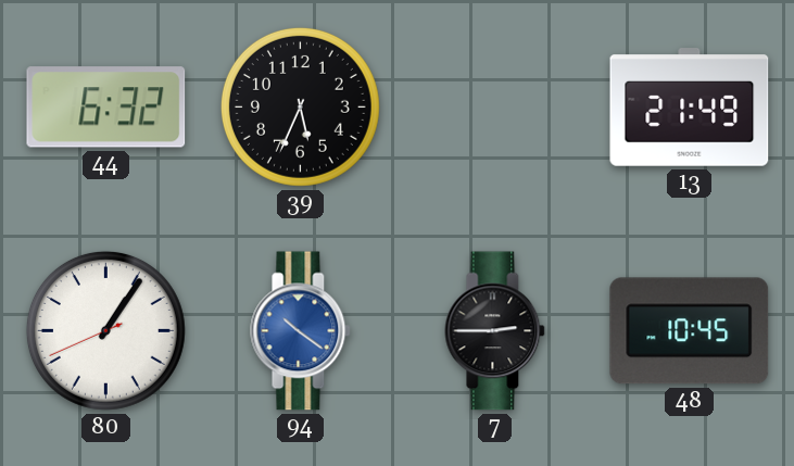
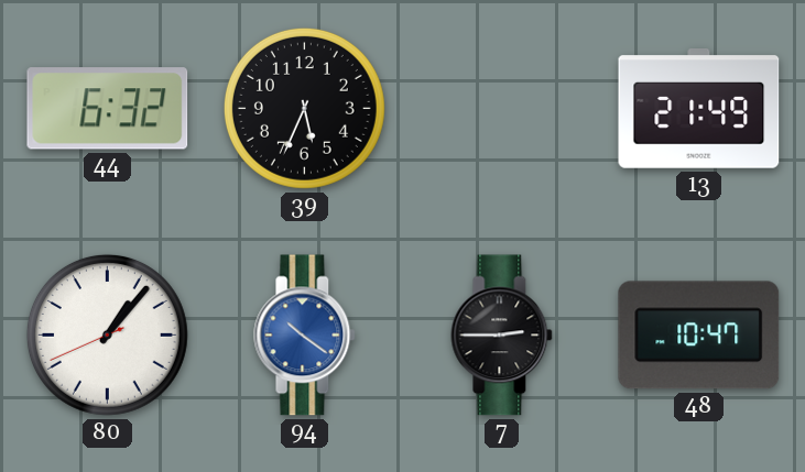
80: 1:05 -> 1:06 (107, 334)
48: 10:45 -> 10:47 (699, 336)
